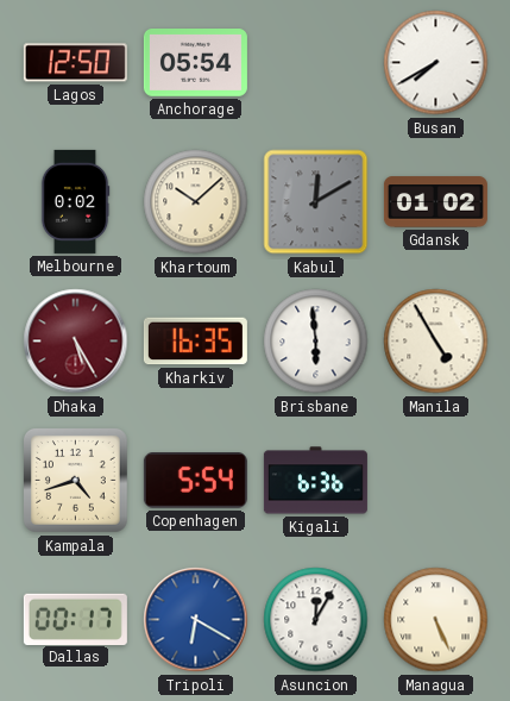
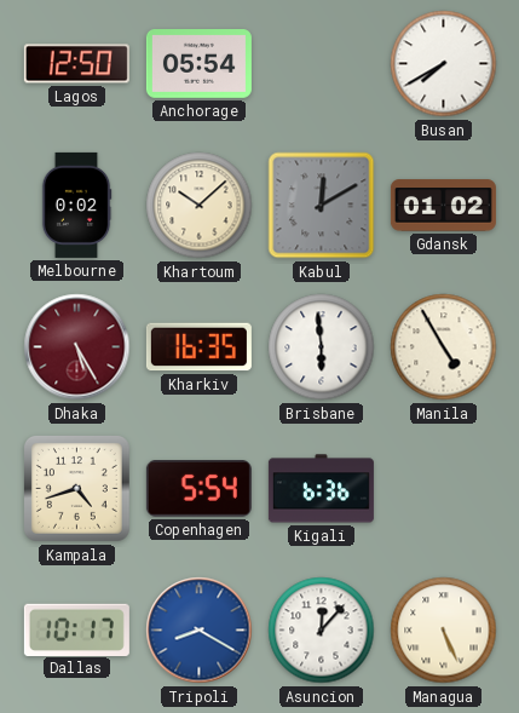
Dallas: 00:17 -> 10:17 (76, 629)
Tripoli: 6:20 -> 8:20 (200, 631)
Asuncion: 12:05 -> 12:07 (322, 631)
